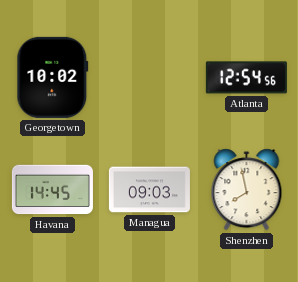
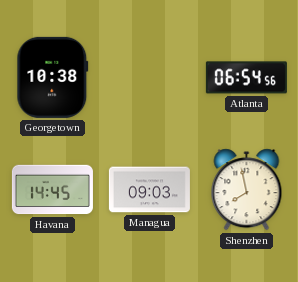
Georgetown: 10:02 -> 10:38 (53, 77)
Atlanta: 12:54 -> 06:54 (246, 78)
